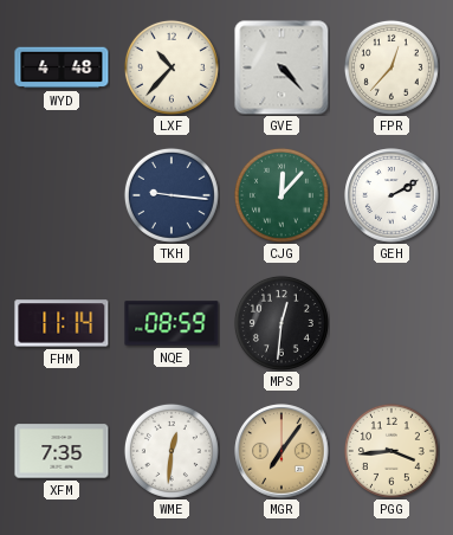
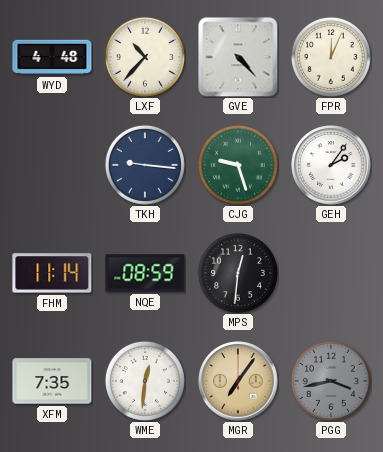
FPR: 12:37 -> 12:04 (331, 57)
CJG: 12:07 -> 9:27 (238, 165)
GEH: 2:10 -> 2:06 (331, 165)
PGG: 3:44 -> 3:43 (331, 381)
PGG dial: cream -> grey (331, 381)
